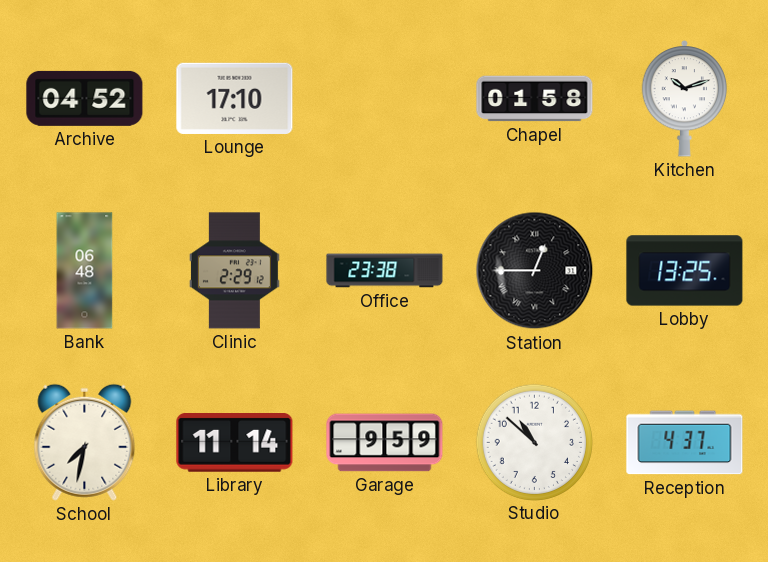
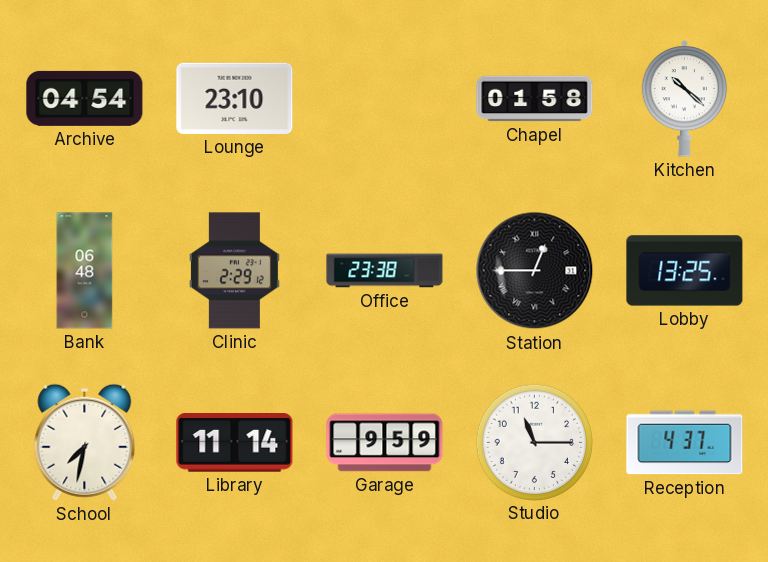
Archive: 04:52 -> 04:54 (85, 98)
Lounge: 17:10 -> 23:10 (235, 98)
Kitchen: 10:12 -> 10:22 (685, 98)
Studio: 10:52 -> 11:15 (534, 442)
